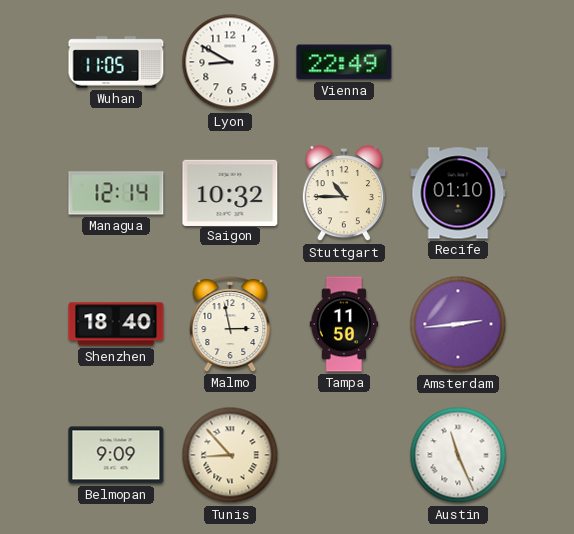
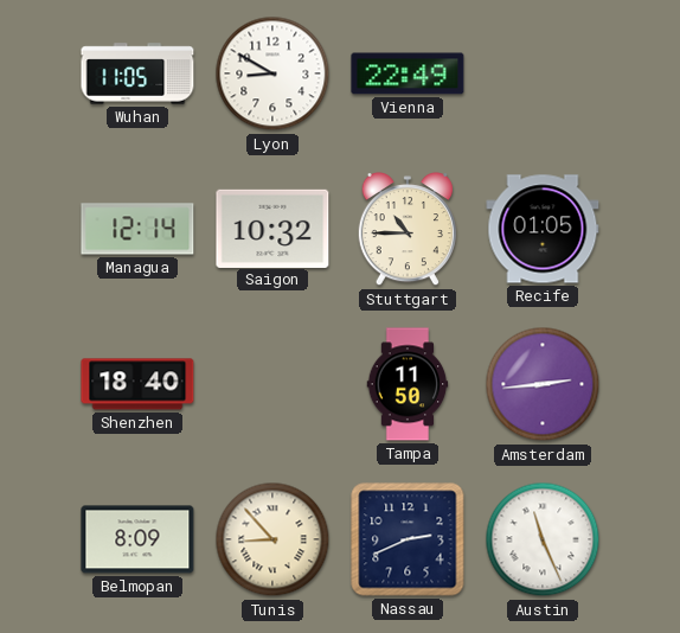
Recife: 01:10 -> 01:05 (543, 229)
Malmo: 2:58 -> none (230, 324)
Belmopan: 9:09 -> 8:09 (137, 539)
Nassau: none -> 2:41 (408, 539)
